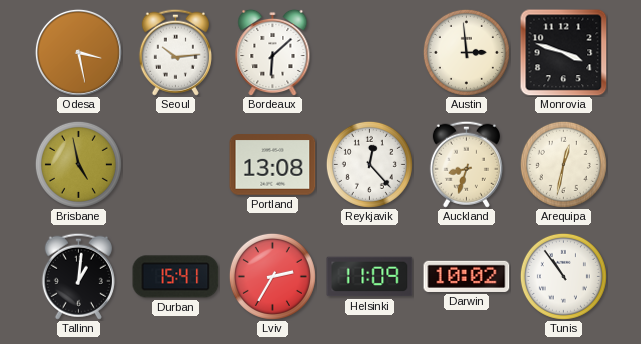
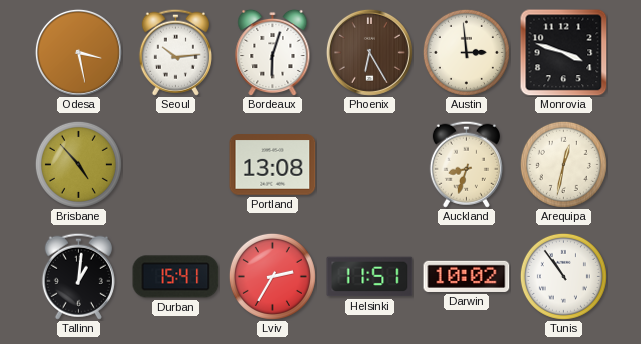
Bordeaux: 6:08 -> 6:03 (273, 52)
Phoenix: none -> 6:25 (369, 52)
Brisbane: 4:58 -> 4:53 (78, 164)
Reykjavik: 12:23 -> none (369, 164)
Helsinki: 11:09 -> 11:51 (370, 277)
